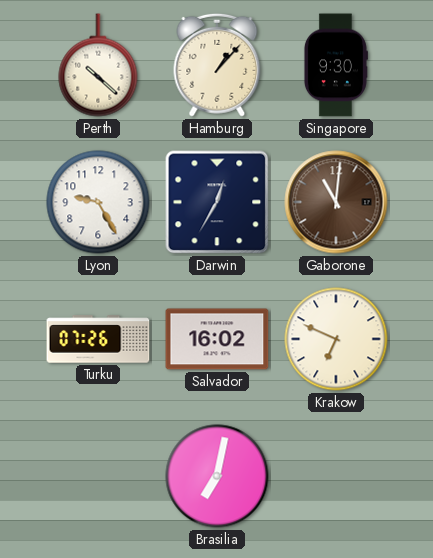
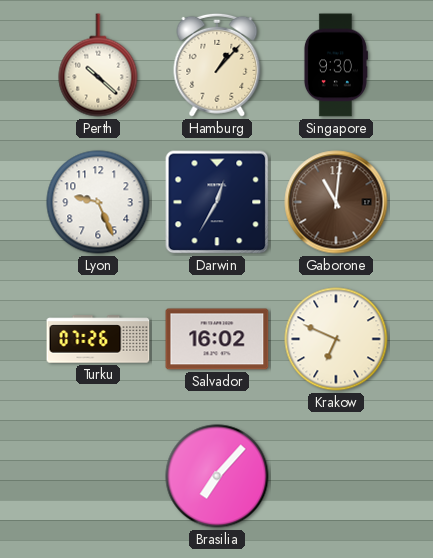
Lyon: 9:25 -> 9:26 (98, 202)
Brasilia: 7:02 -> 7:07 (217, 476)
